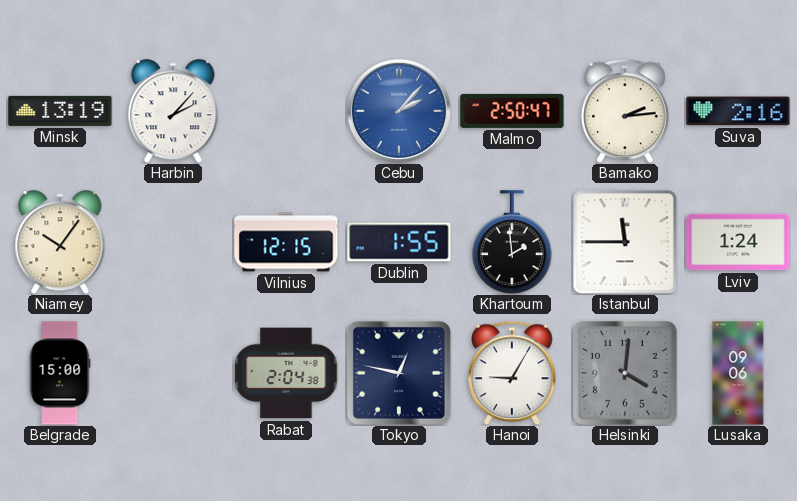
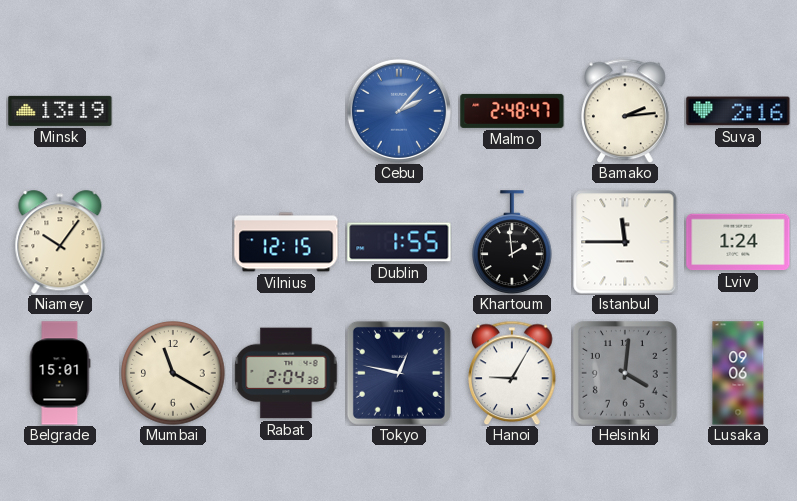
Harbin: 2:07 -> none (173, 111)
Malmo: 2:50 -> 2:48 (512, 111)
Belgrade: 15:00 -> 15:01 (60, 373)
Mumbai: none -> 11:20 (173, 373)
